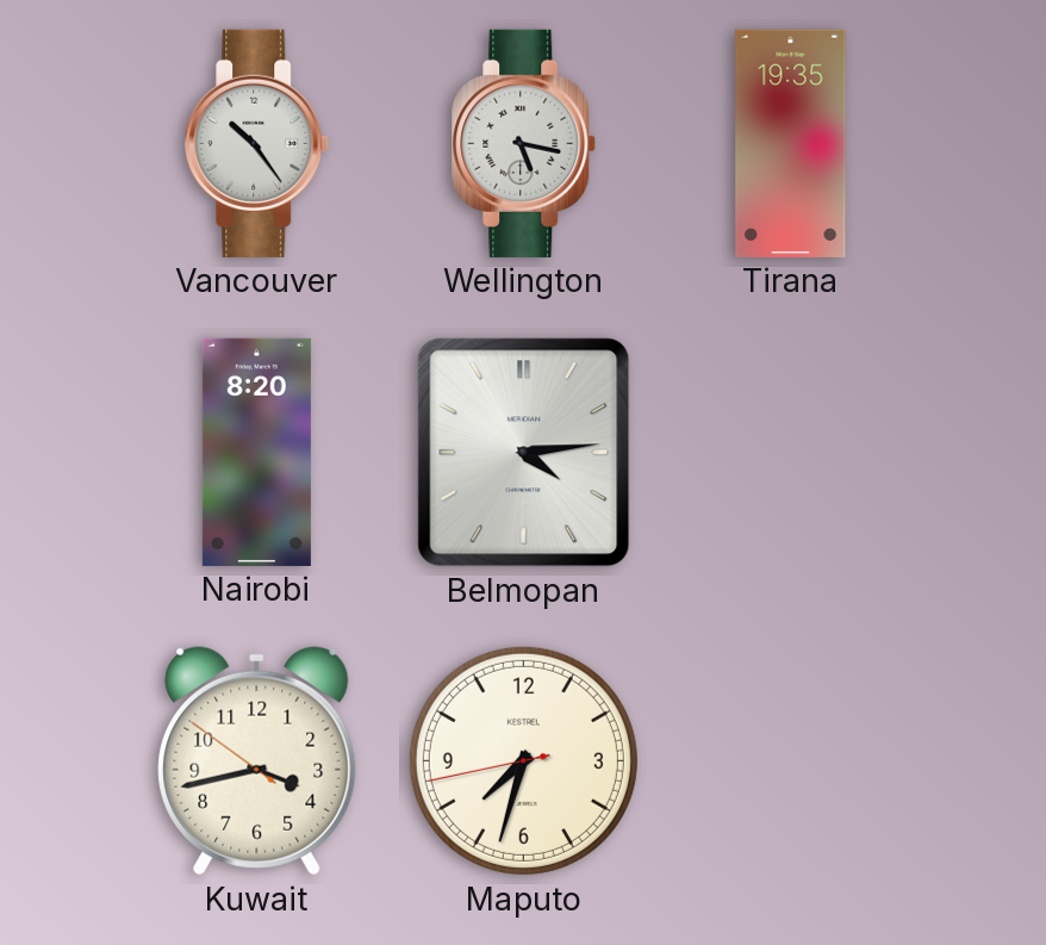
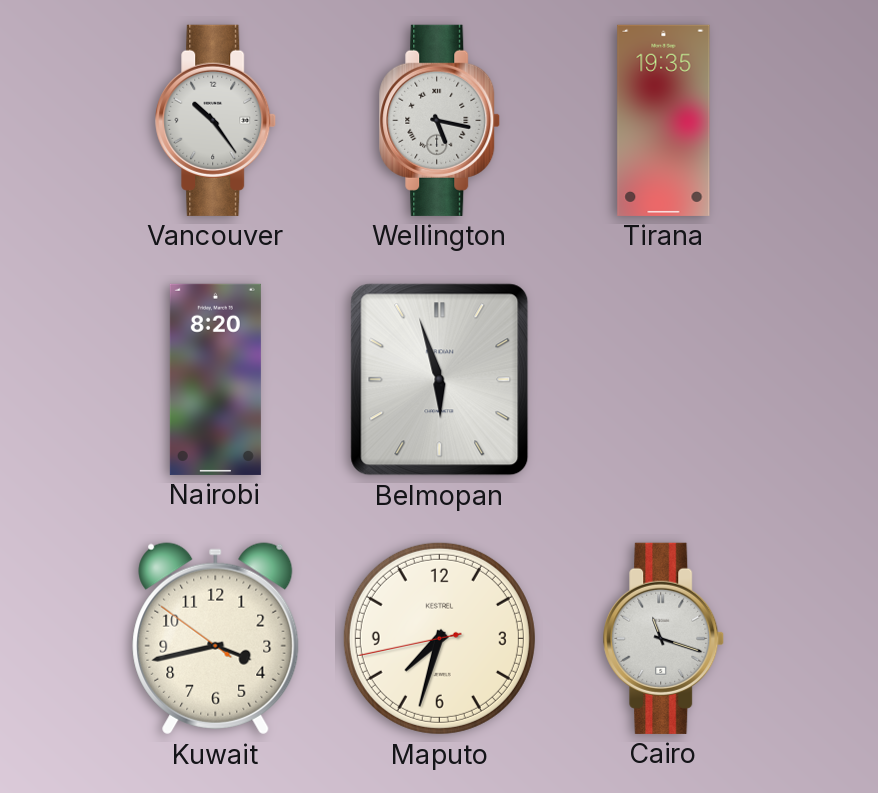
Belmopan: 4:14 -> 5:57 (440, 380)
Cairo: none -> 11:18 (664, 638)
